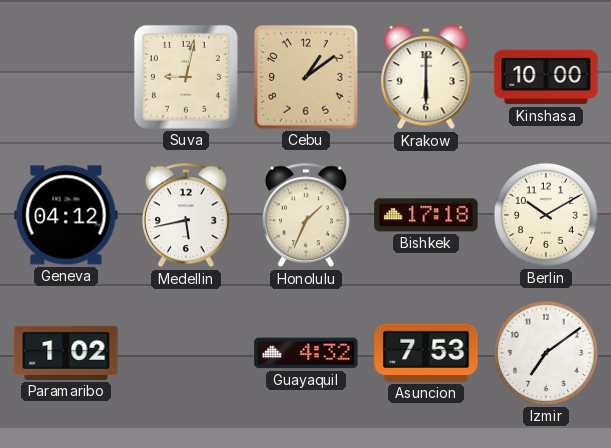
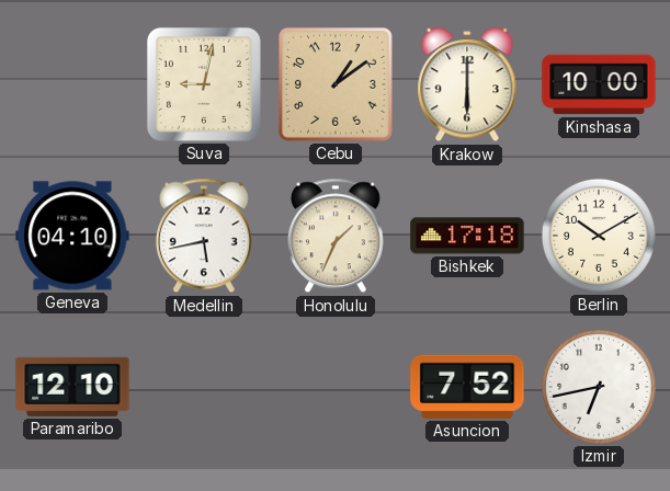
Geneva: 04:12 -> 04:10 (72, 236)
Paramaribo: 1:02 -> 12:10 (72, 387)
Guayaquil: 4:32 -> none (306, 353)
Asuncion: 7:53 -> 7:52 (467, 387)
Izmir: 7:09 -> 6:43 (599, 387)
